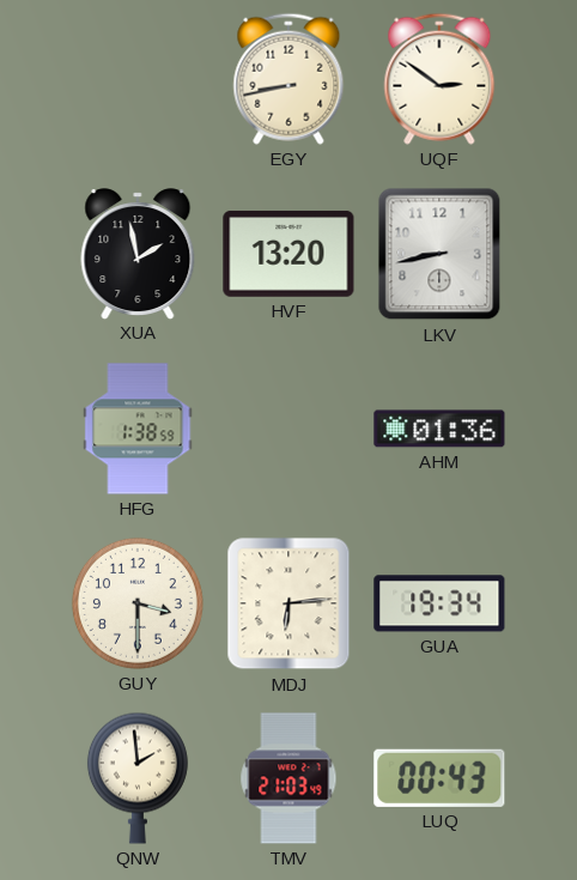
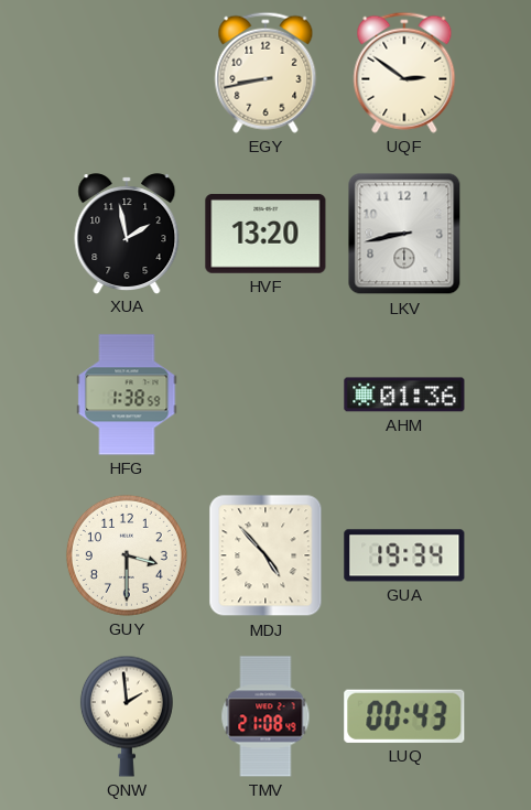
MDJ: 6:14 -> 4:53 (265, 555)
TMV: 21:03 -> 21:08 (265, 716)
